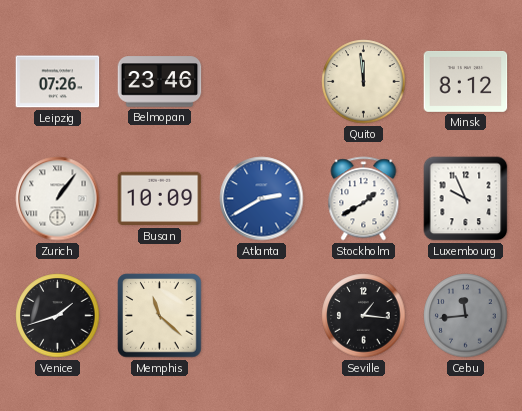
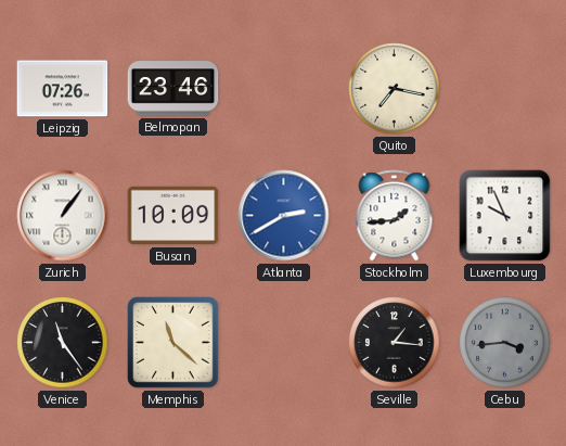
Quito: 11:59 -> 7:17 (395, 89)
Minsk: 8:12 -> none (466, 81)
Stockholm: 1:40 -> 1:44 (395, 216)
Venice: 1:42 -> 11:24 (63, 343)
Cebu: 11:44 -> 3:44 (505, 343)
